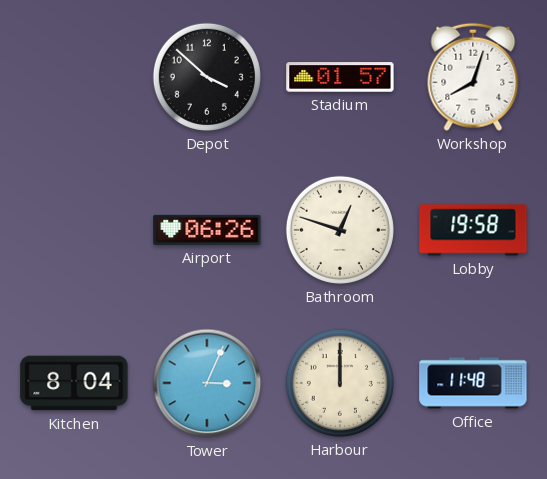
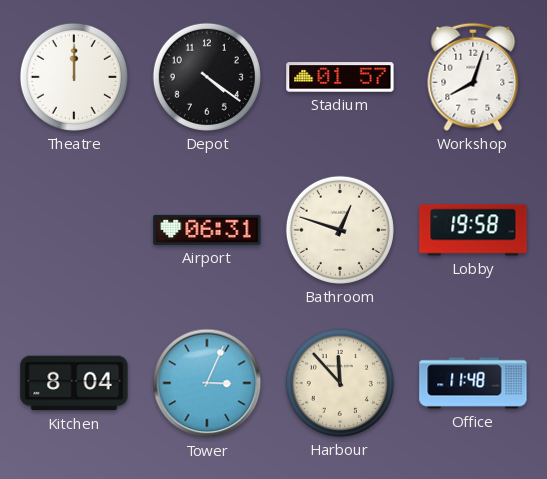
Theatre: none -> 12:00 (74, 77)
Depot: 3:52 -> 4:21 (207, 77)
Airport: 06:26 -> 06:31 (207, 230)
Harbour: 12:00 -> 11:53 (340, 383)
